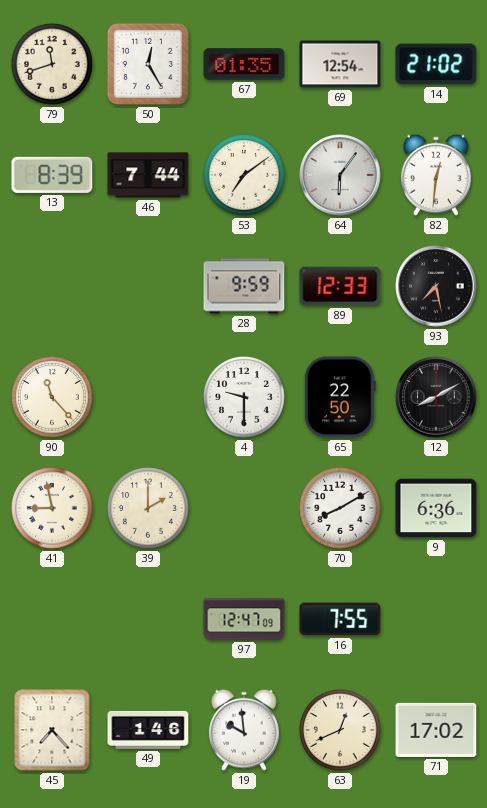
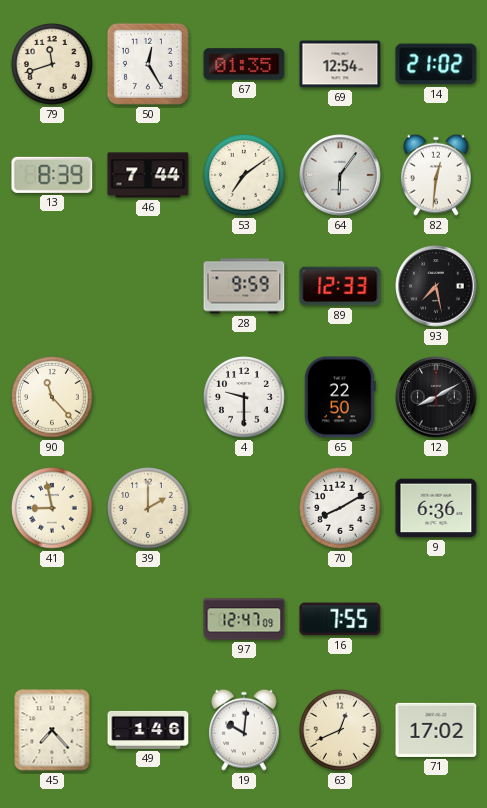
19: 9:59 -> 10:01 (244, 730)
